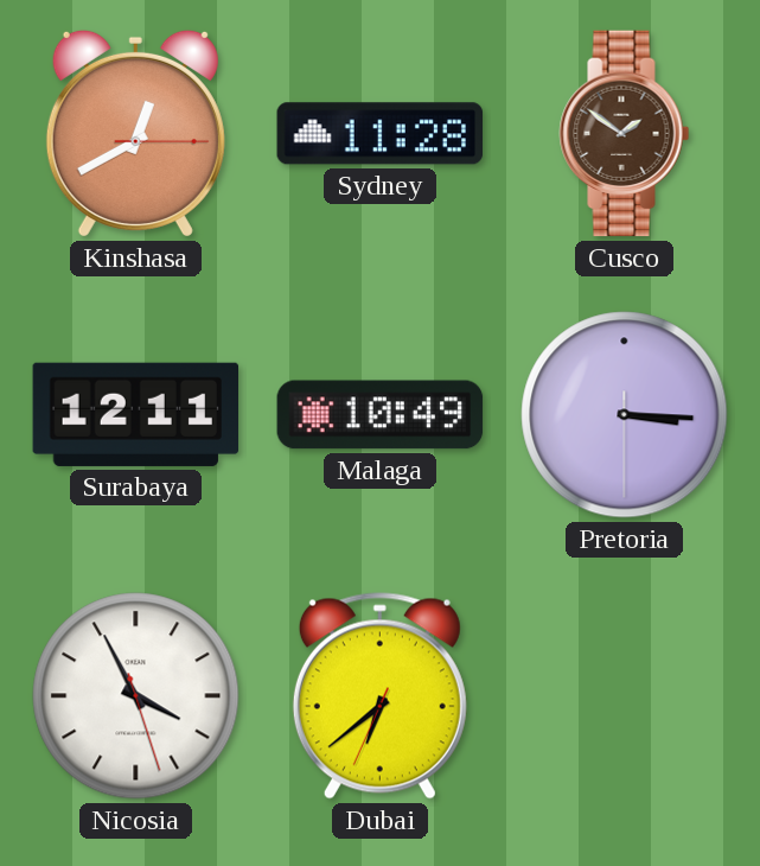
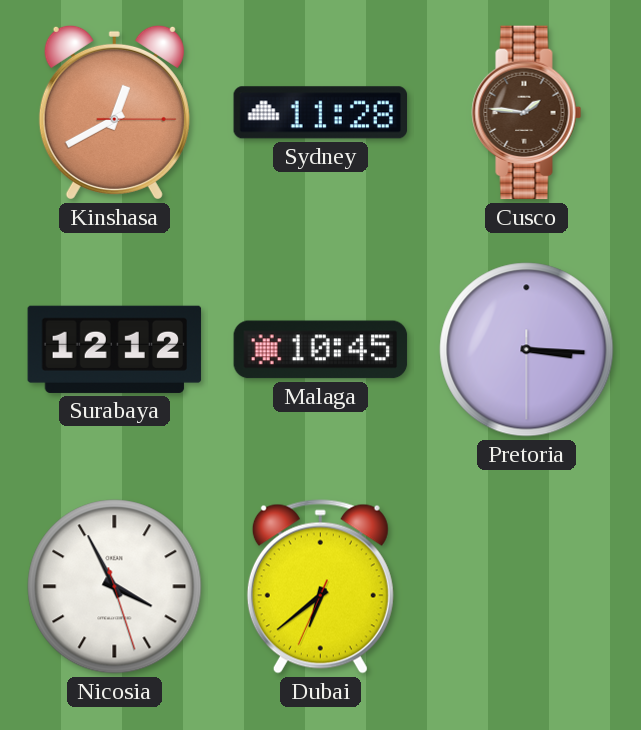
Cusco: 1:51 -> 1:46 (527, 113)
Surabaya: 12:11 -> 12:12 (115, 349)
Malaga: 10:49 -> 10:45 (321, 350)
